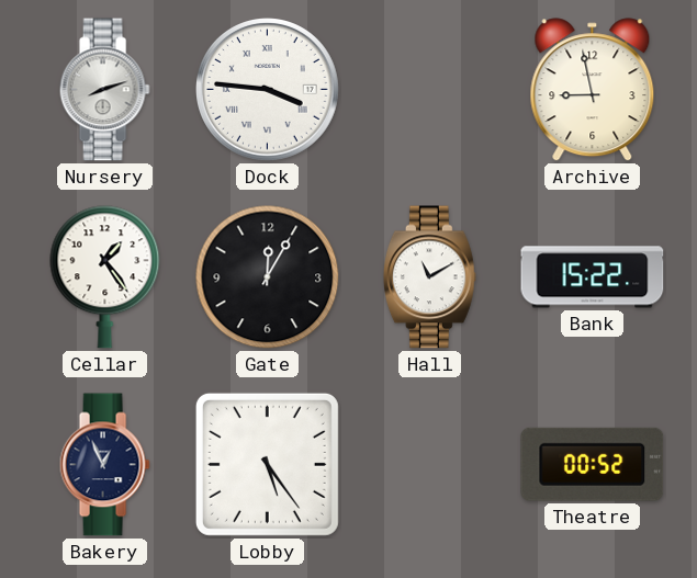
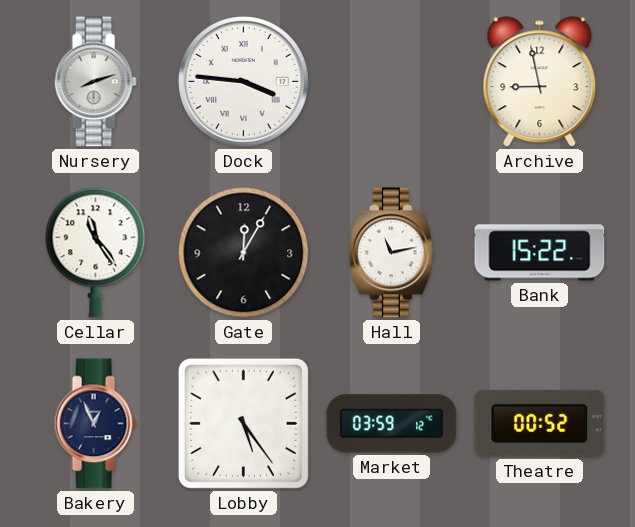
Cellar: 1:24 -> 11:24 (96, 253)
Hall: 11:10 -> 11:13 (391, 253)
Market: none -> 03:59 (392, 424)
